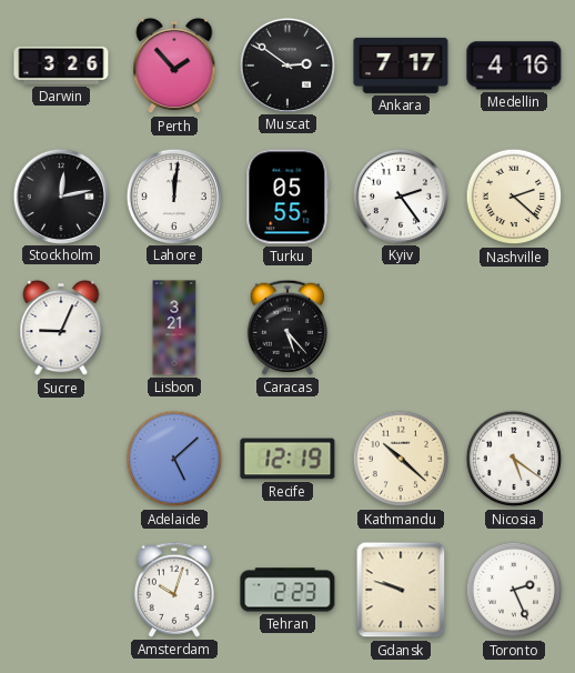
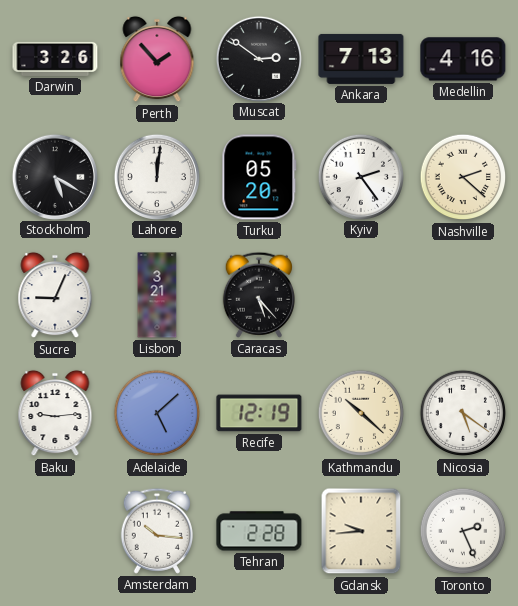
Ankara: 7:17 -> 7:13 (361, 59)
Stockholm: 12:13 -> 5:20 (54, 176)
Turku: 05:55 -> 05:20 (259, 177)
Baku: none -> 9:14 (55, 413)
Amsterdam: 10:03 -> 10:16 (157, 531)
Tehran: 2:23 -> 2:28 (259, 531)
Gdansk: 9:48 -> 9:44 (361, 531)
